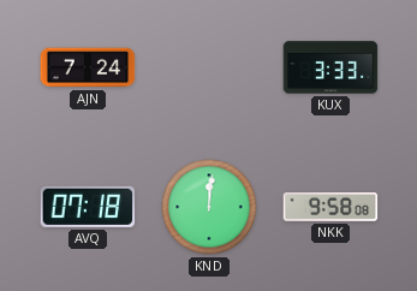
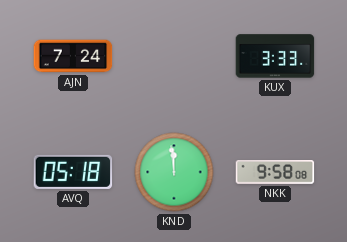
AVQ: 07:18 -> 05:18 (73, 172)
KND: 12:01 -> 11:59 (174, 172)
